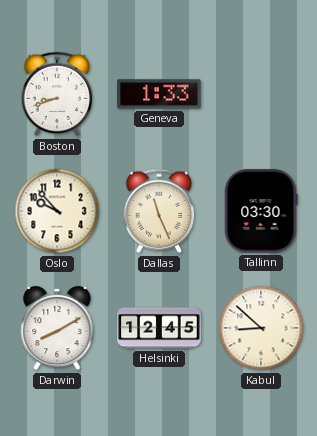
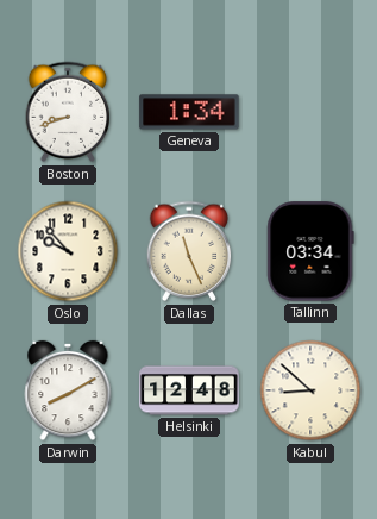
Geneva: 1:33 -> 1:34 (189, 112)
Tallinn: 03:30 -> 03:34 (310, 251)
Helsinki: 12:45 -> 12:48 (189, 390)
